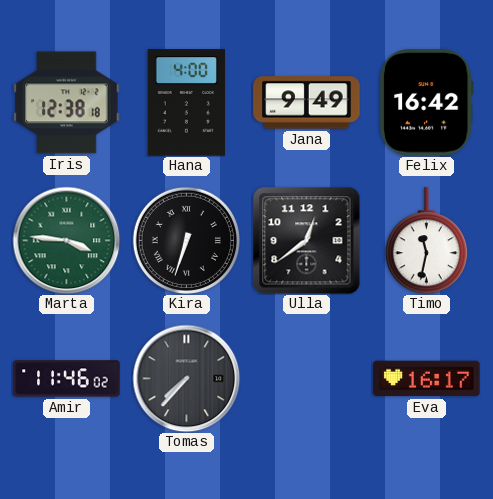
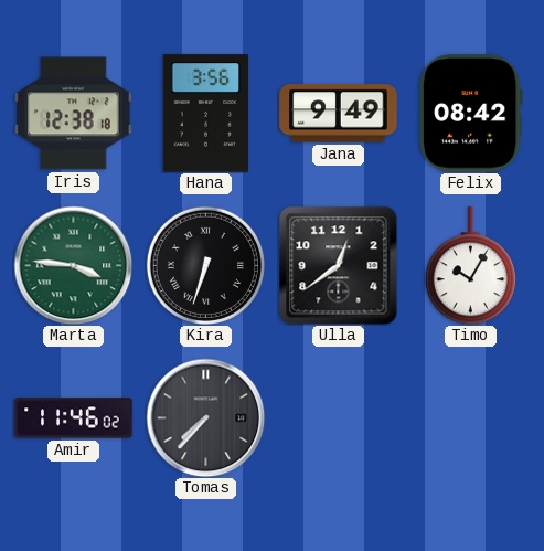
Hana: 4:00 -> 3:56 (205, 114)
Felix: 16:42 -> 08:42 (471, 114)
Timo: 11:32 -> 10:05 (470, 266)
Eva: 16:17 -> none (427, 379)
